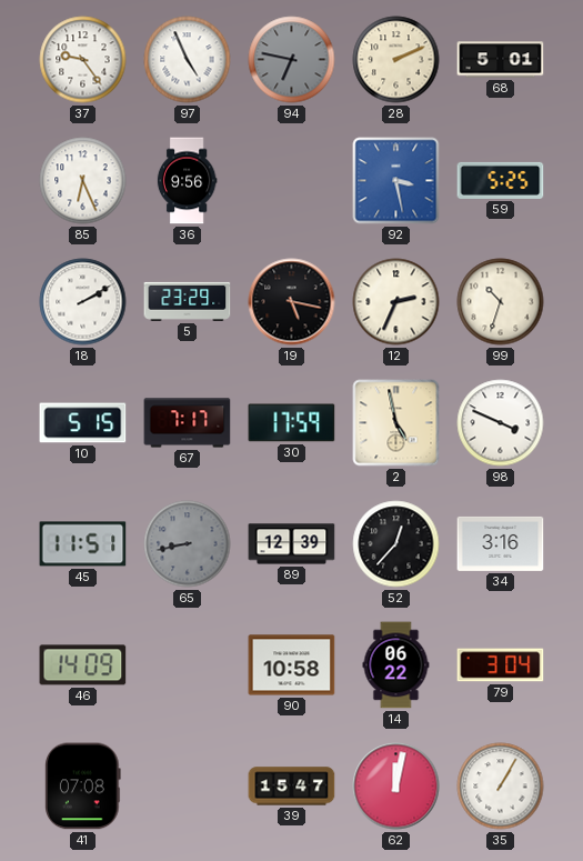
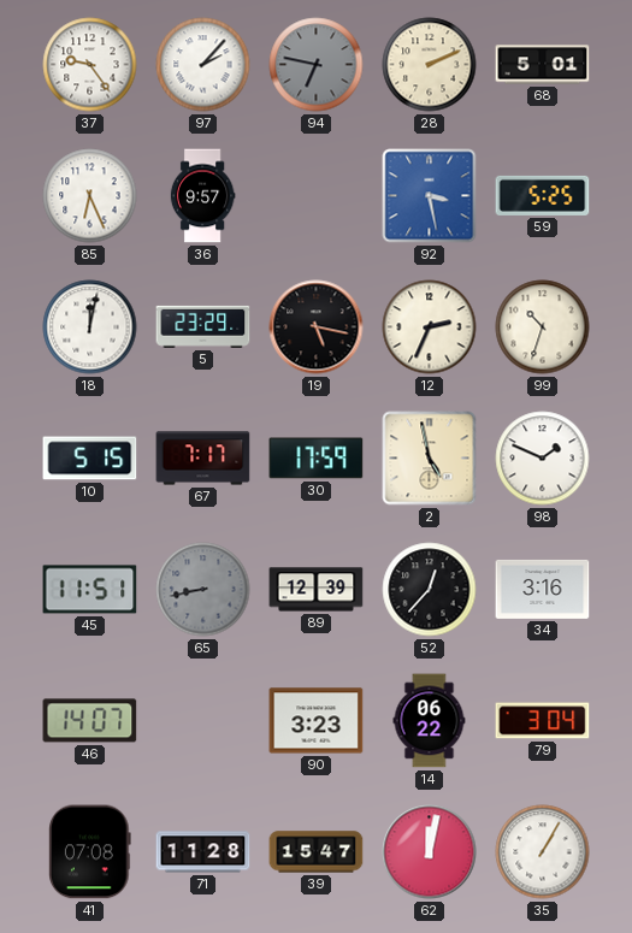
97: 4:56 -> 2:07 (203, 65)
36: 9:56 -> 9:57 (202, 196)
18: 2:10 -> 12:02 (90, 327)
98: 3:49 -> 1:49 (543, 459)
46: 14:09 -> 14:07 (90, 721)
90: 10:58 -> 3:23 (317, 721)
71: none -> 11:28 (203, 852)
